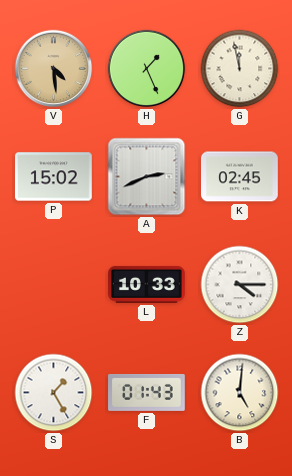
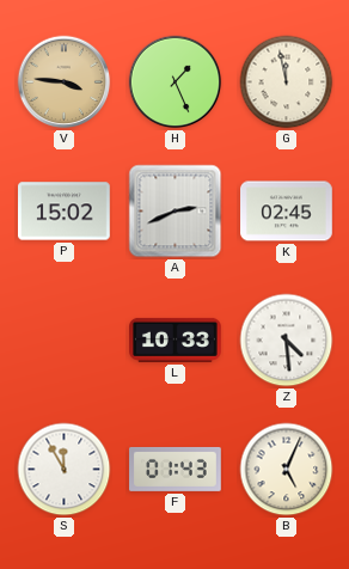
V: 4:29 -> 3:46 (65, 82)
Z: 4:15 -> 4:29 (287, 341)
S: 1:25 -> 11:55 (65, 470)
B: 5:01 -> 5:04 (287, 470)
